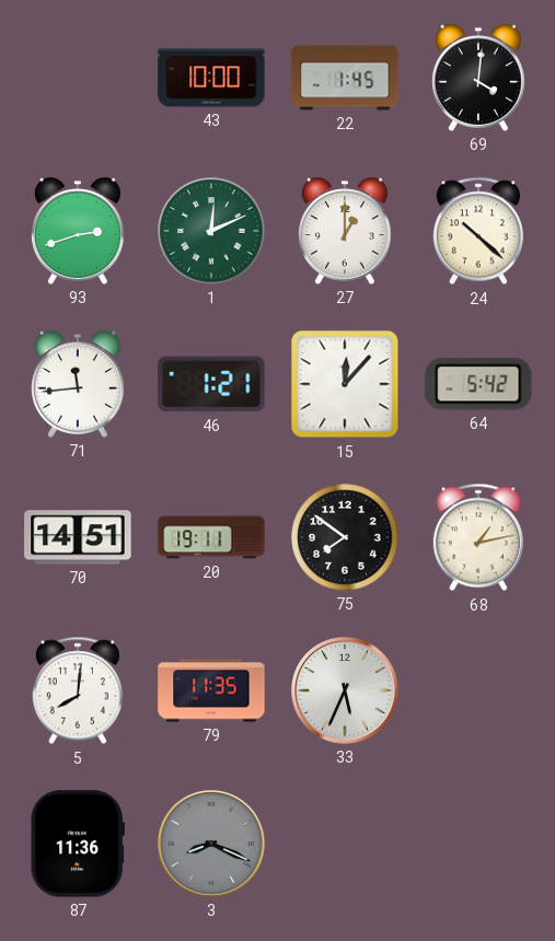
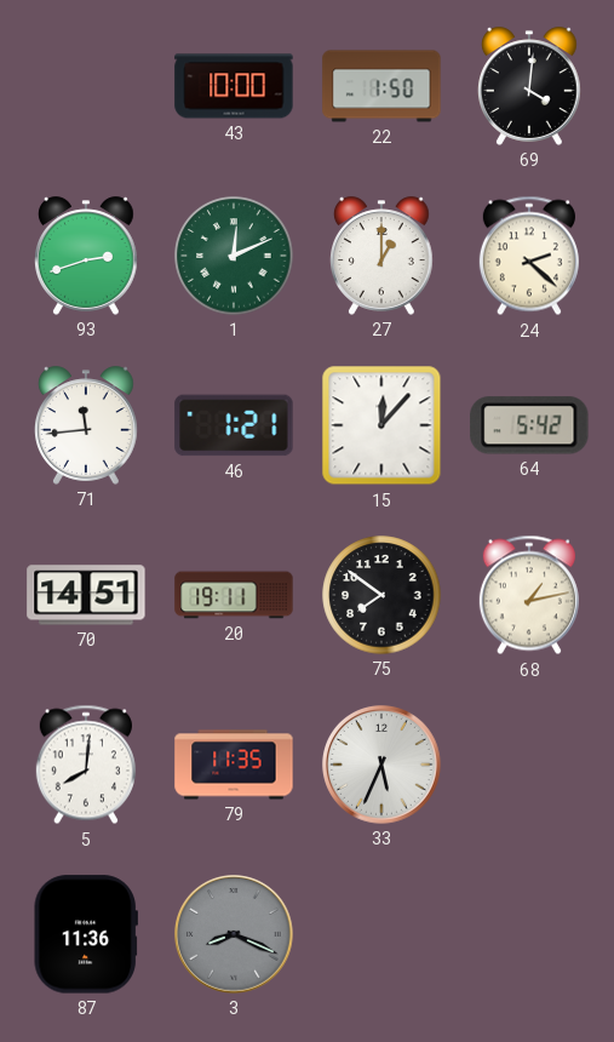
22: 1:45 -> 1:50 (381, 86)
24: 10:22 -> 2:22 (529, 256)
